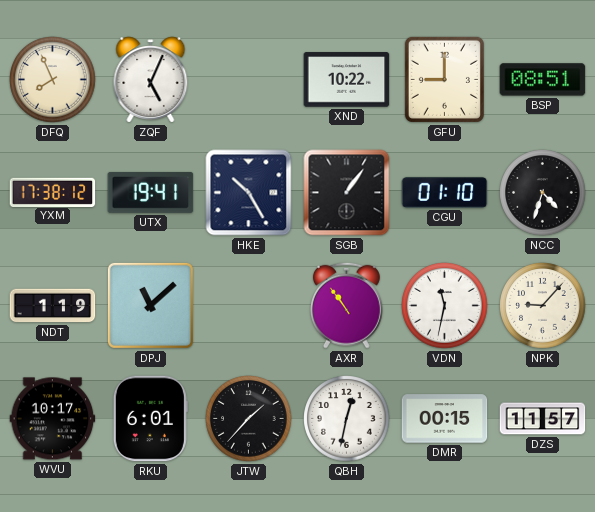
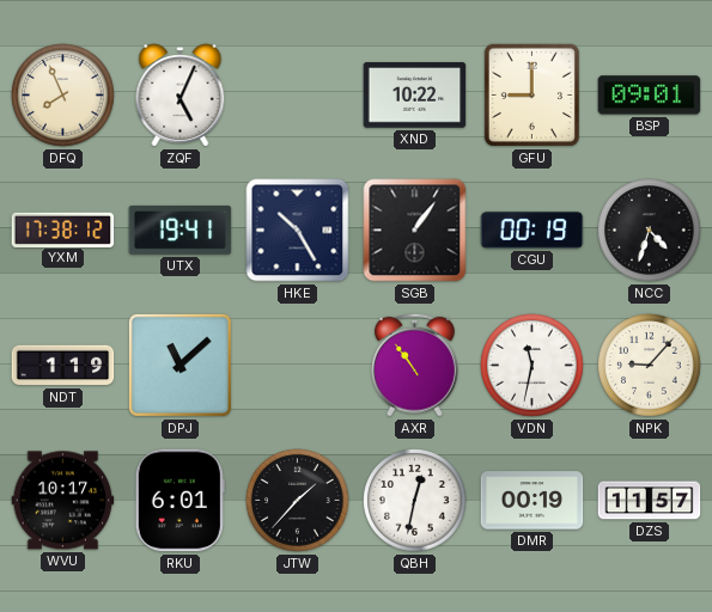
BSP: 08:51 -> 09:01 (650, 96)
CGU: 01:10 -> 00:19 (533, 229)
DMR: 00:15 -> 00:19 (533, 501)
